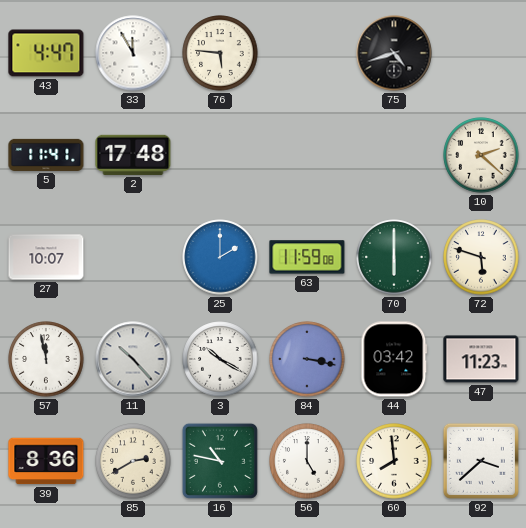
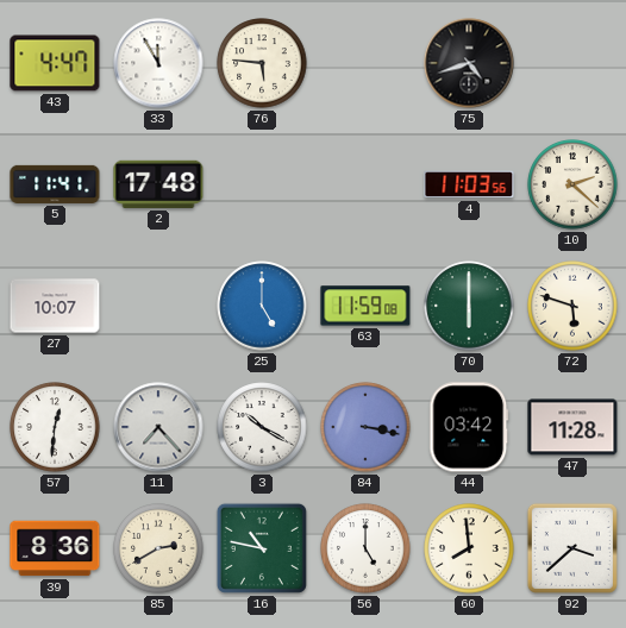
4: none -> 11:03 (469, 184)
25: 2:00 -> 5:00 (262, 306)
57: 11:58 -> 12:31 (55, 427)
11: 10:23 -> 7:23 (158, 427)
47: 11:23 -> 11:28 (572, 427)
